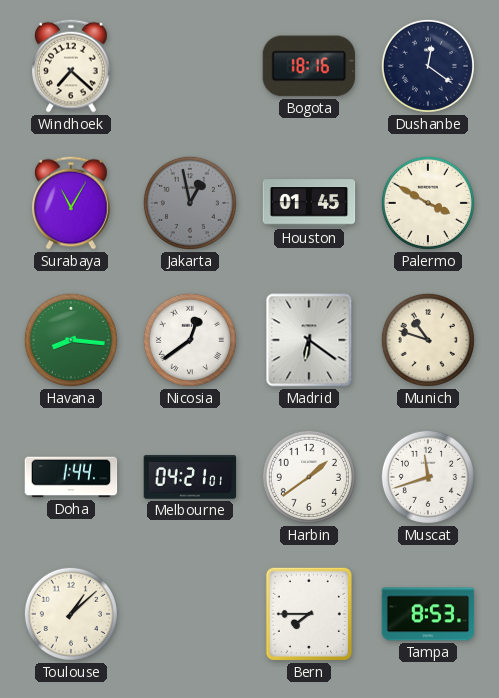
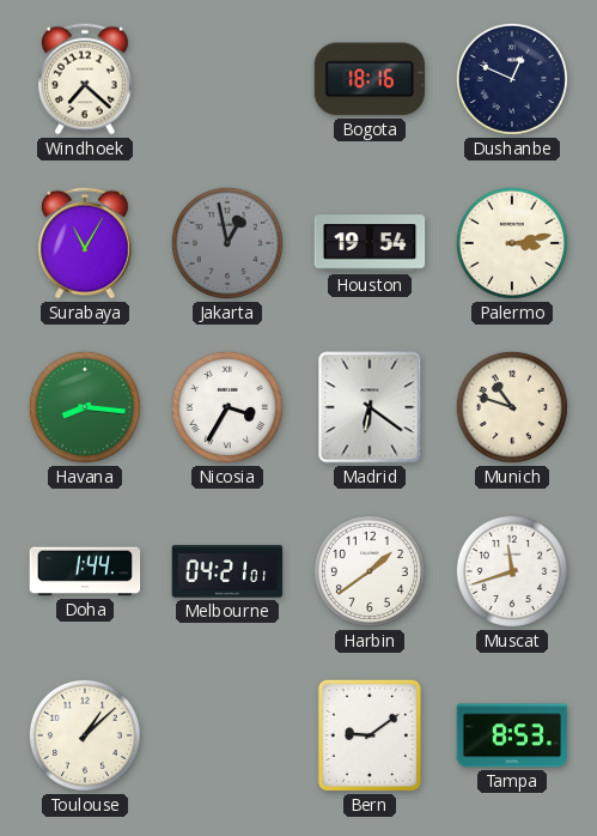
Dushanbe: 12:21 -> 12:49 (512, 79)
Houston: 01:45 -> 19:54 (370, 243)
Palermo: 3:50 -> 3:13 (512, 243)
Nicosia: 12:39 -> 3:35 (227, 407)
Bern: 7:45 -> 9:09 (370, 735)
